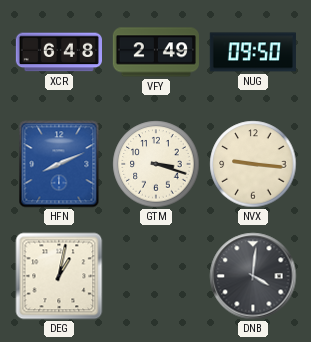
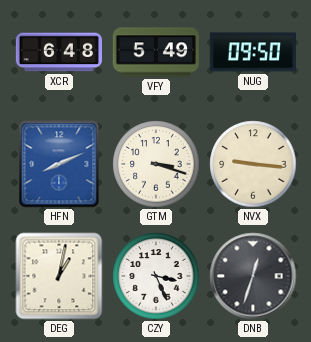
VFY: 2:49 -> 5:49 (156, 52)
CZY: none -> 3:26 (156, 276)
DNB: 4:01 -> 12:33 (253, 276)
